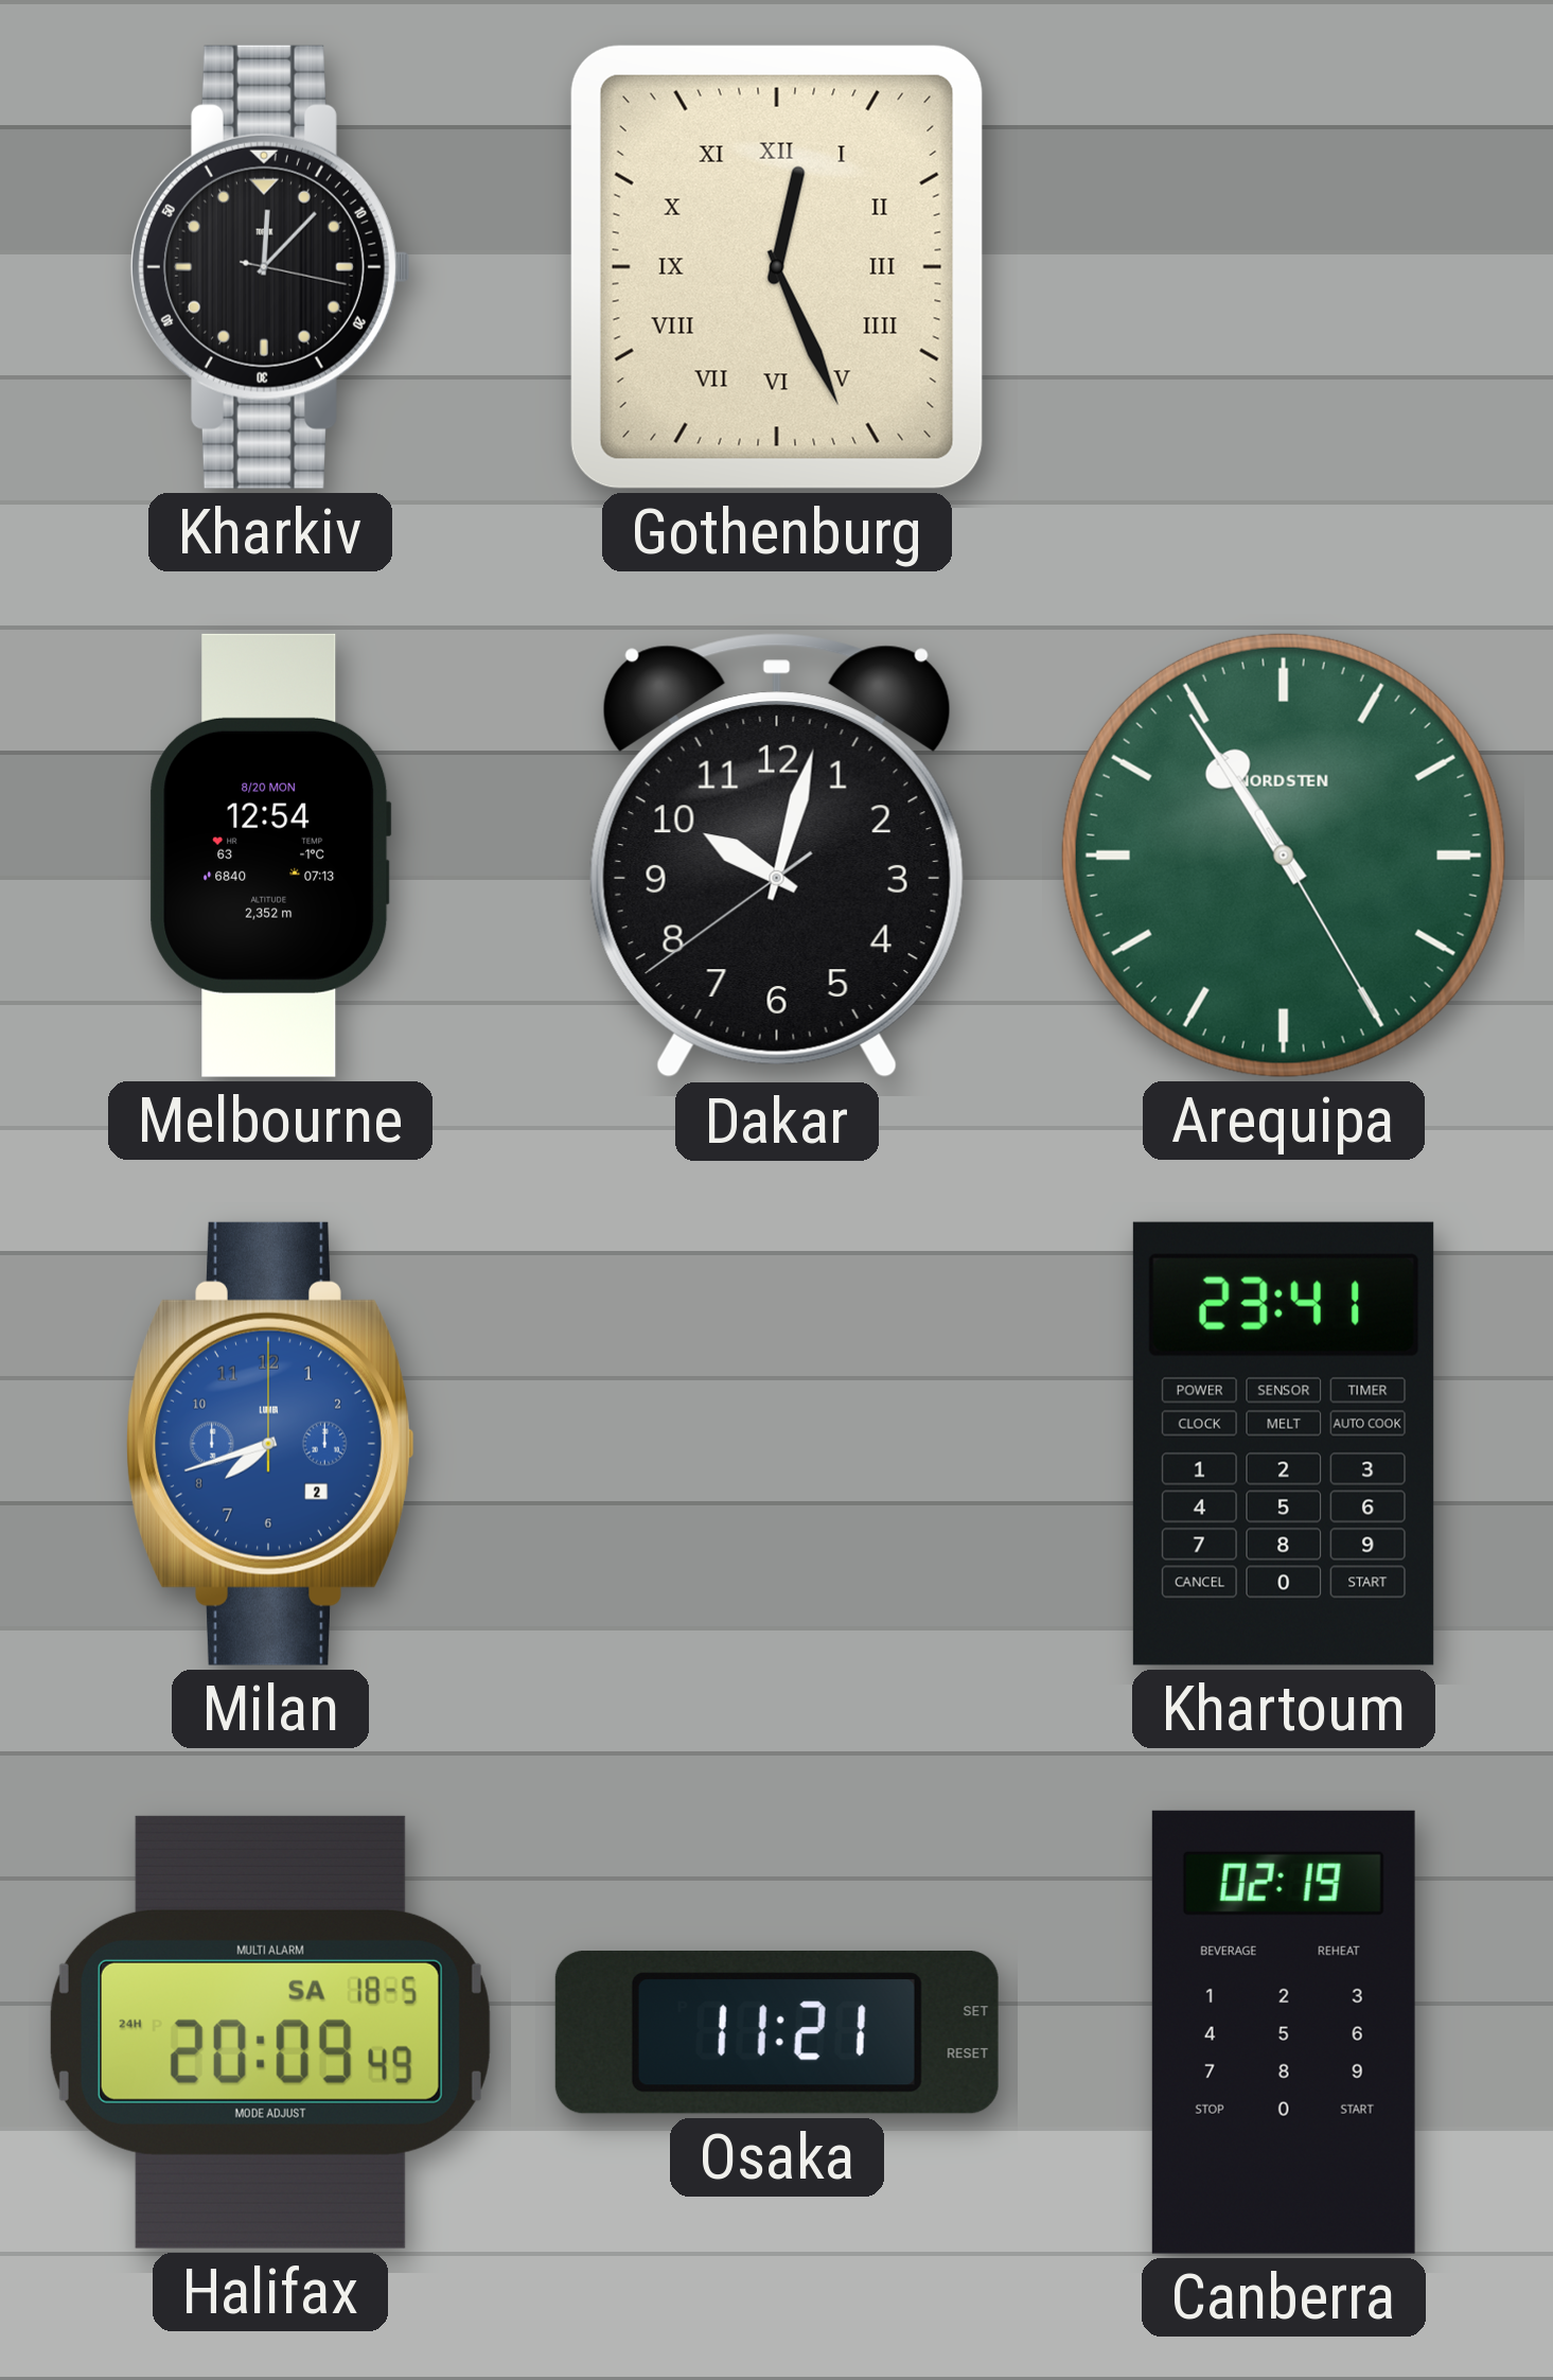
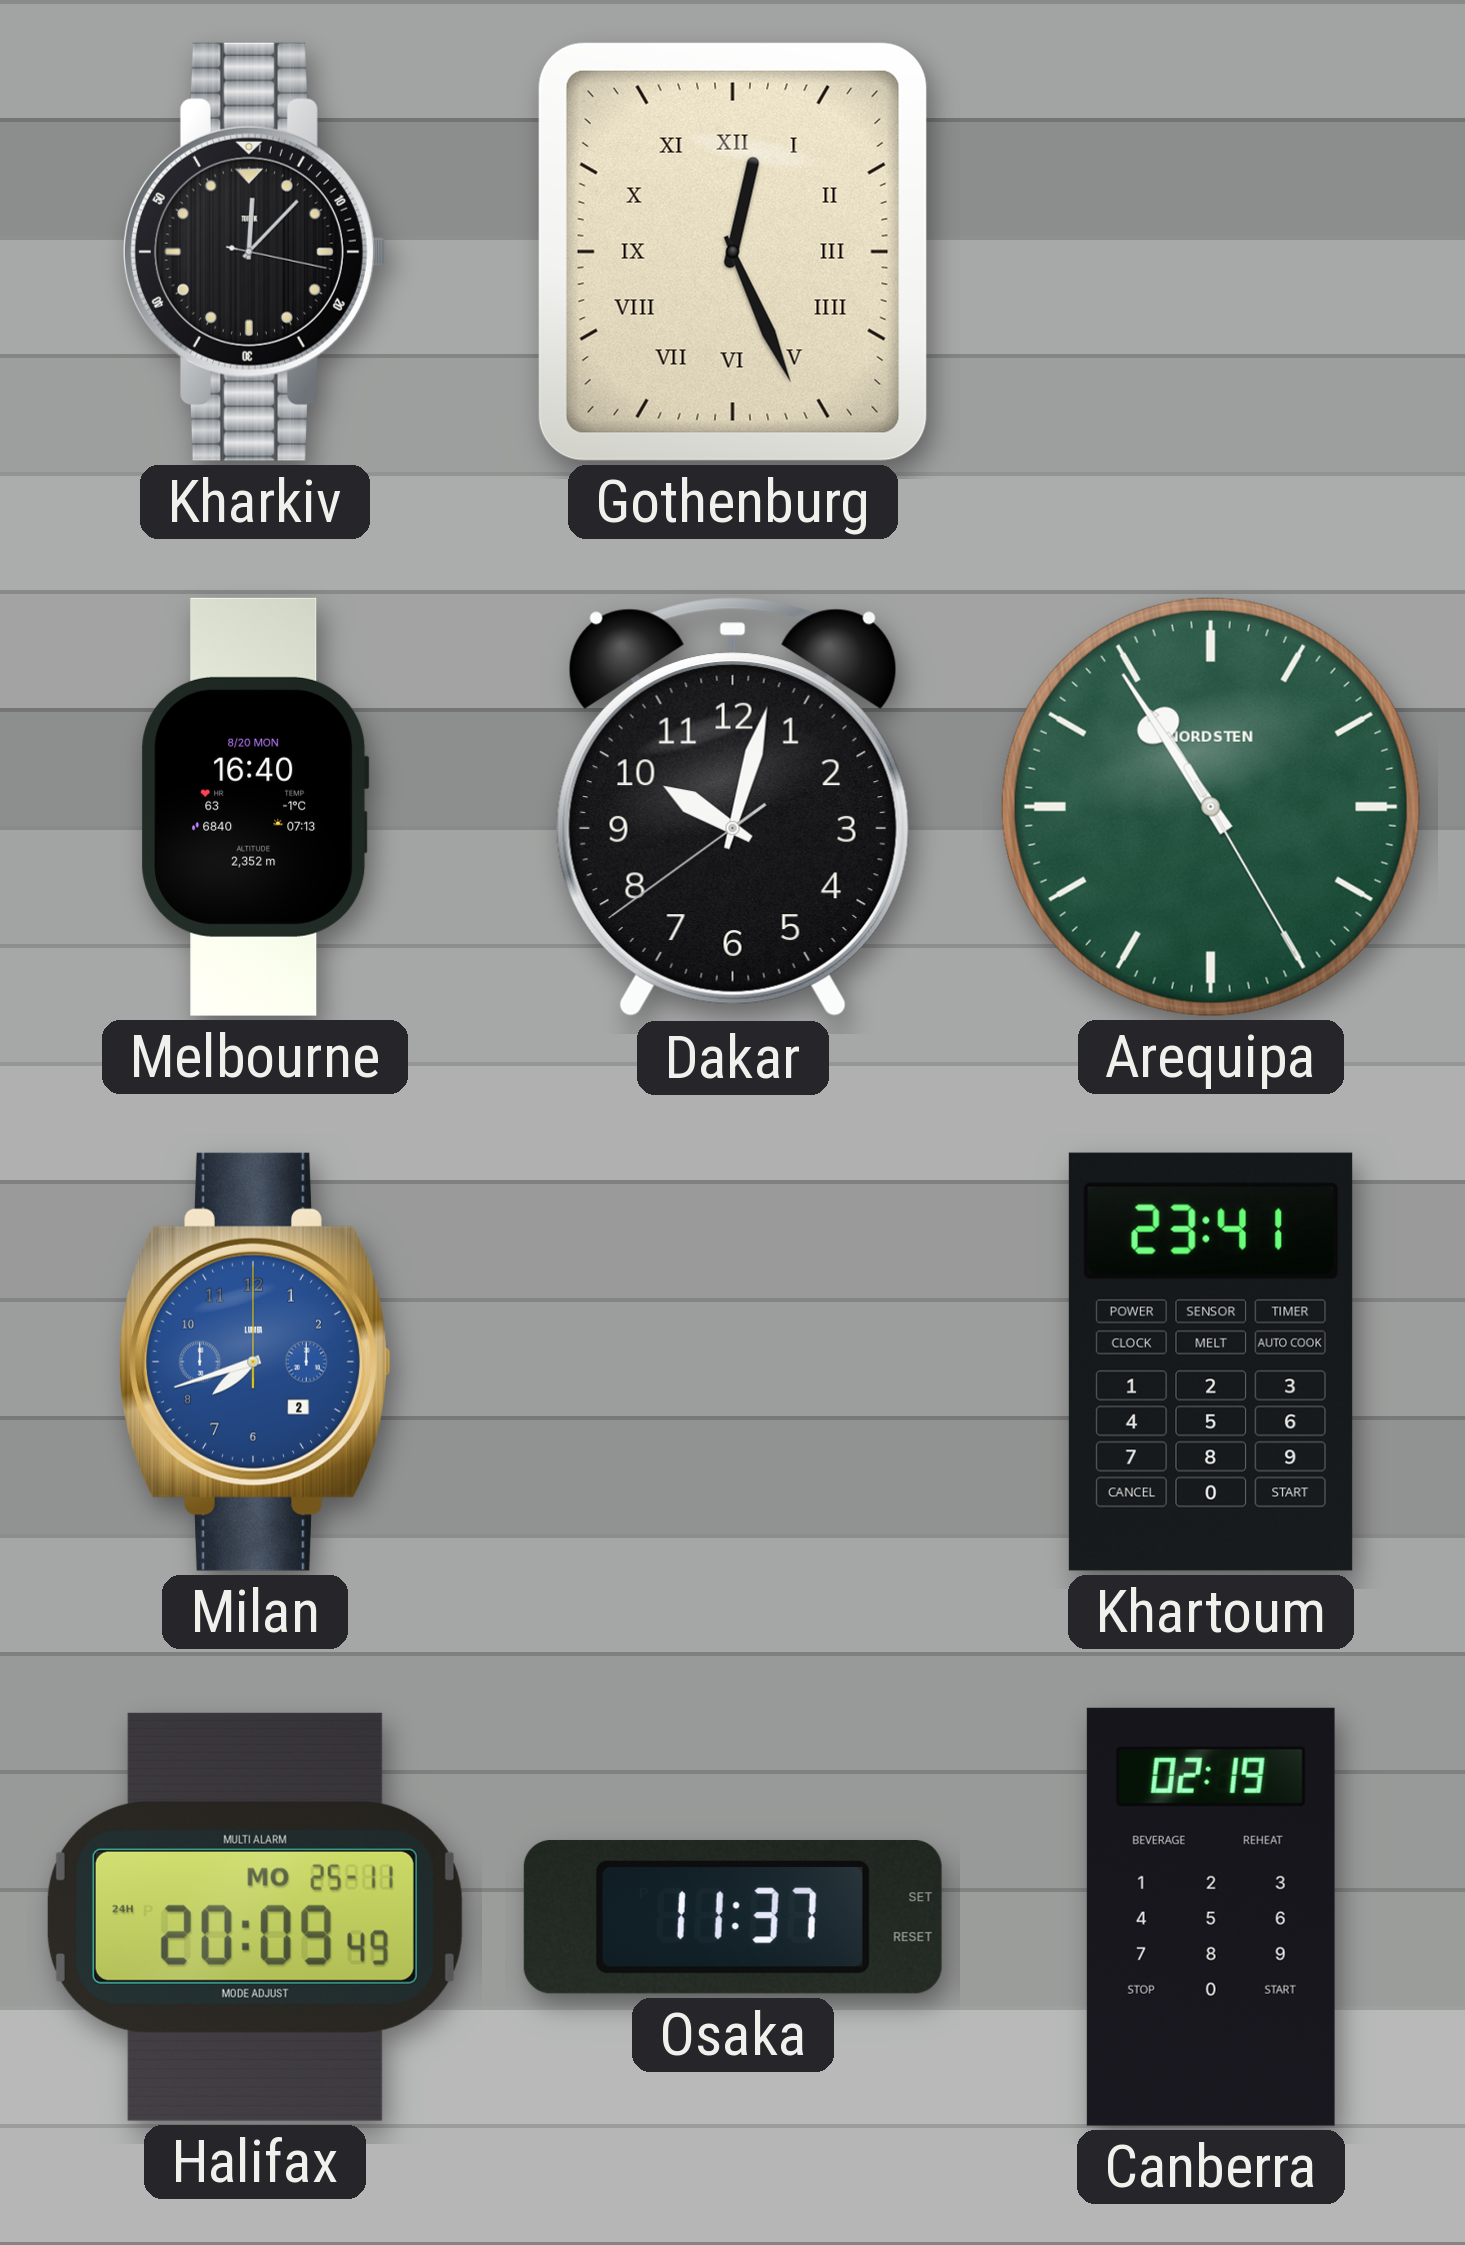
Melbourne: 12:54 -> 16:40 (255, 807)
Halifax date: SA 18-5 -> MO 25-11 (255, 1917)
Osaka: 11:21 -> 11:37 (733, 1917)
